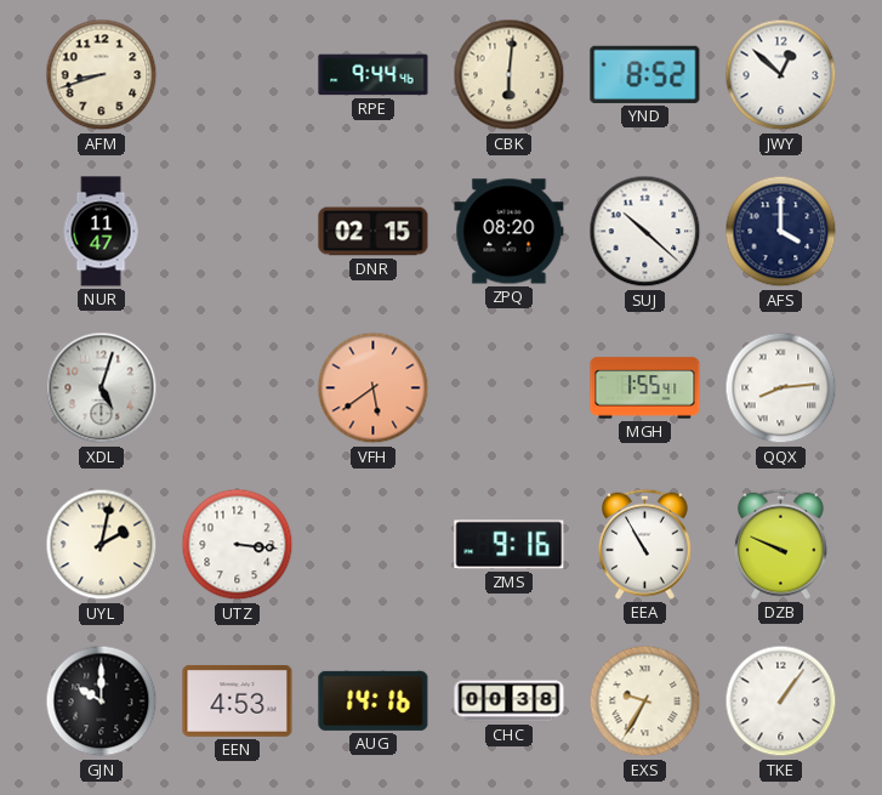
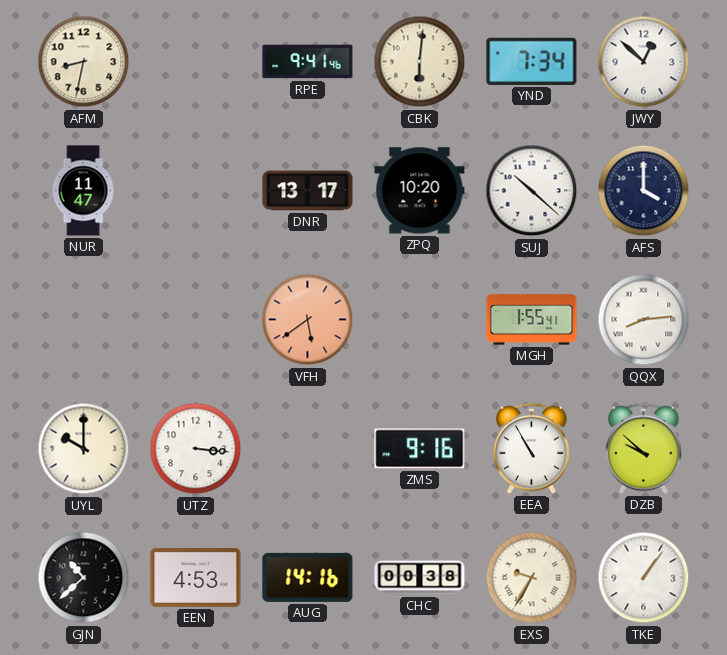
AFM: 8:42 -> 8:32 (84, 62)
RPE: 9:44 -> 9:41 (308, 62)
YND: 8:52 -> 7:34 (532, 61)
DNR: 02:15 -> 13:17 (308, 191)
ZPQ: 08:20 -> 10:20 (420, 191)
XDL: 5:03 -> none (102, 388)
UYL: 2:02 -> 10:00 (84, 449)
DZB: 9:49 -> 9:52 (643, 448)
GJN: 10:00 -> 10:38 (84, 578)
